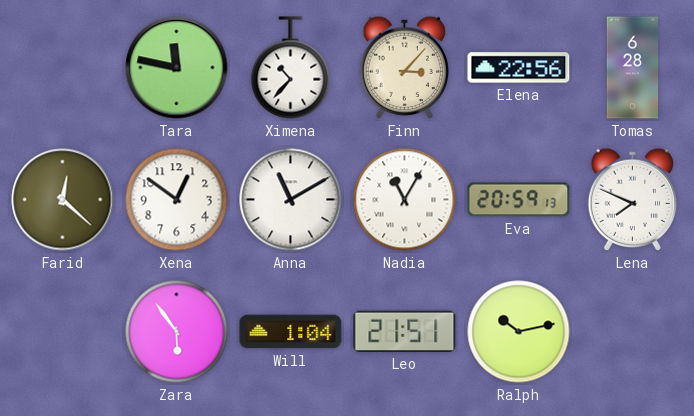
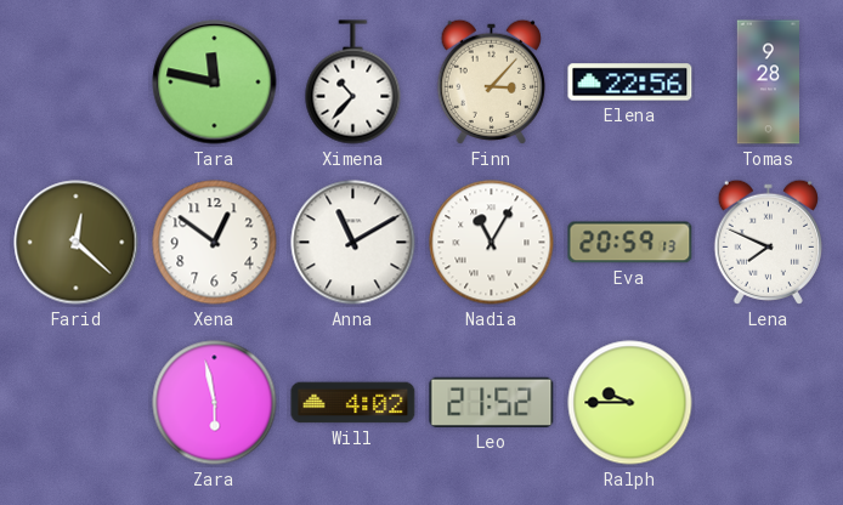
Tomas: 6:28 -> 9:28 (768, 83)
Zara: 5:54 -> 5:58 (215, 403)
Will: 1:04 -> 4:02 (353, 403)
Leo: 21:51 -> 21:52 (492, 402)
Ralph: 10:13 -> 9:45 (630, 403)
